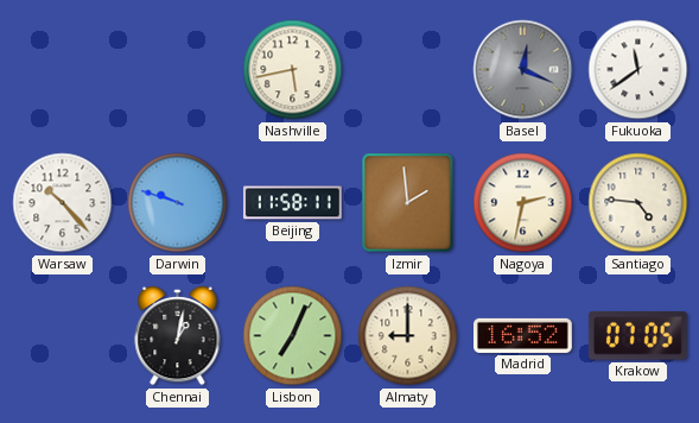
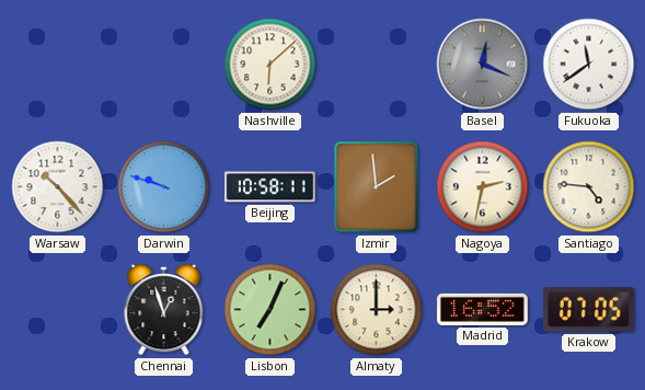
Nashville: 5:43 -> 6:08 (270, 65)
Beijing: 11:58 -> 10:58 (269, 187)
Chennai: 1:02 -> 12:57 (164, 310)
Almaty: 9:00 -> 3:00 (377, 310)
